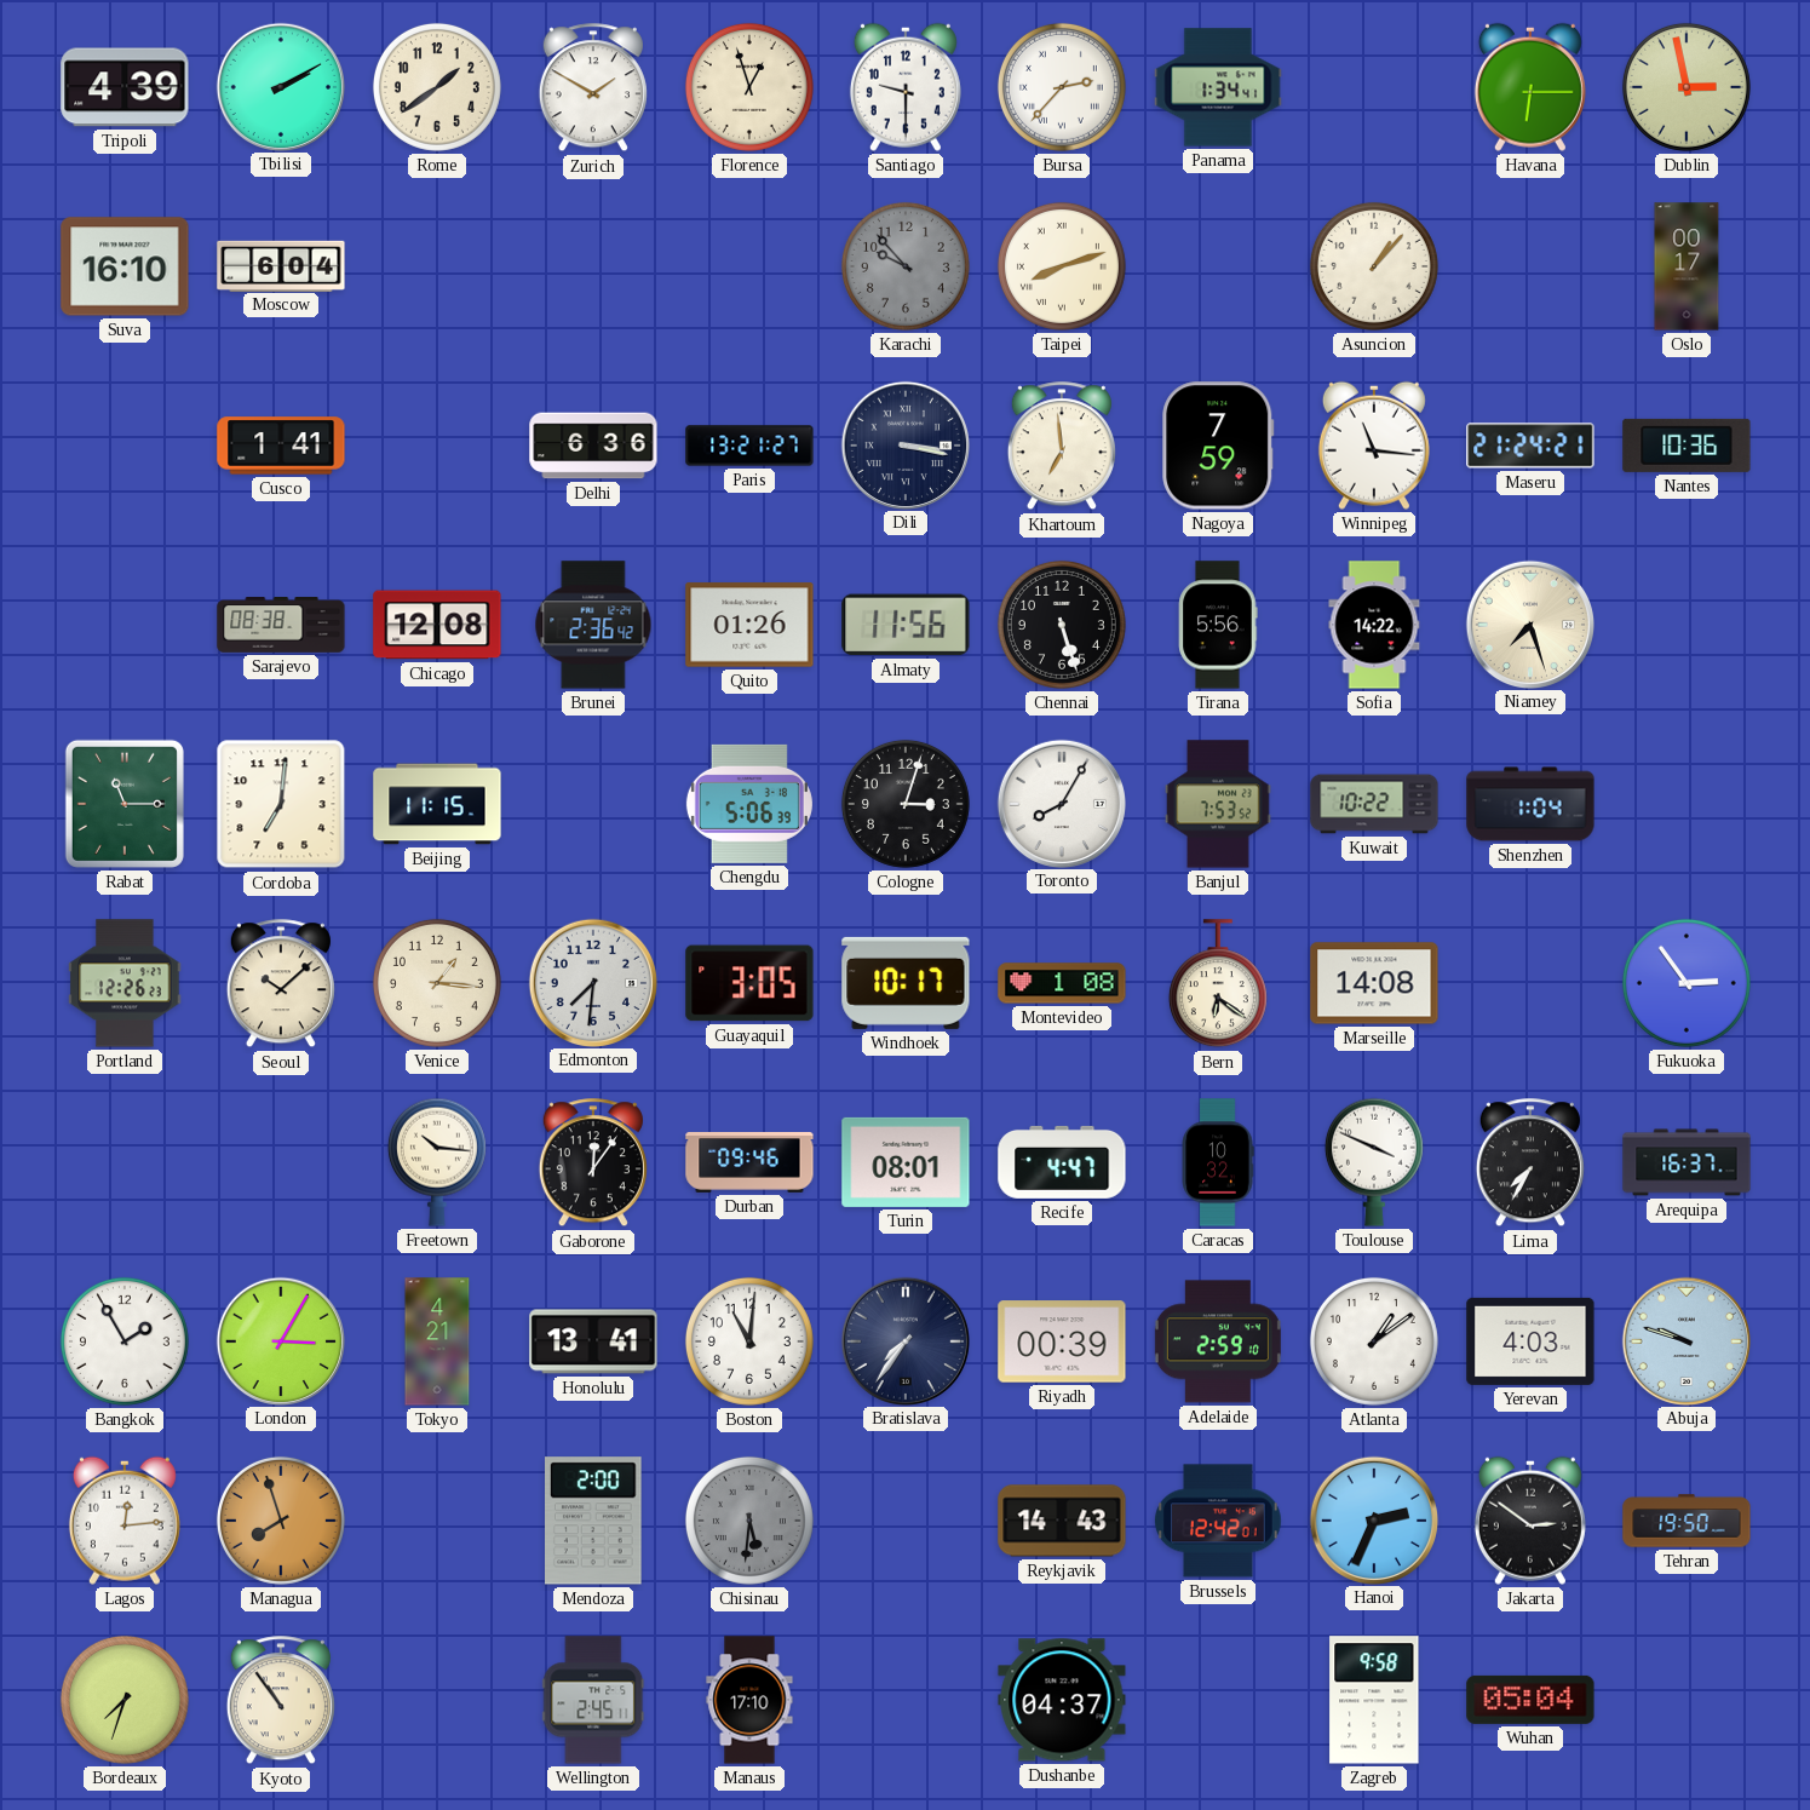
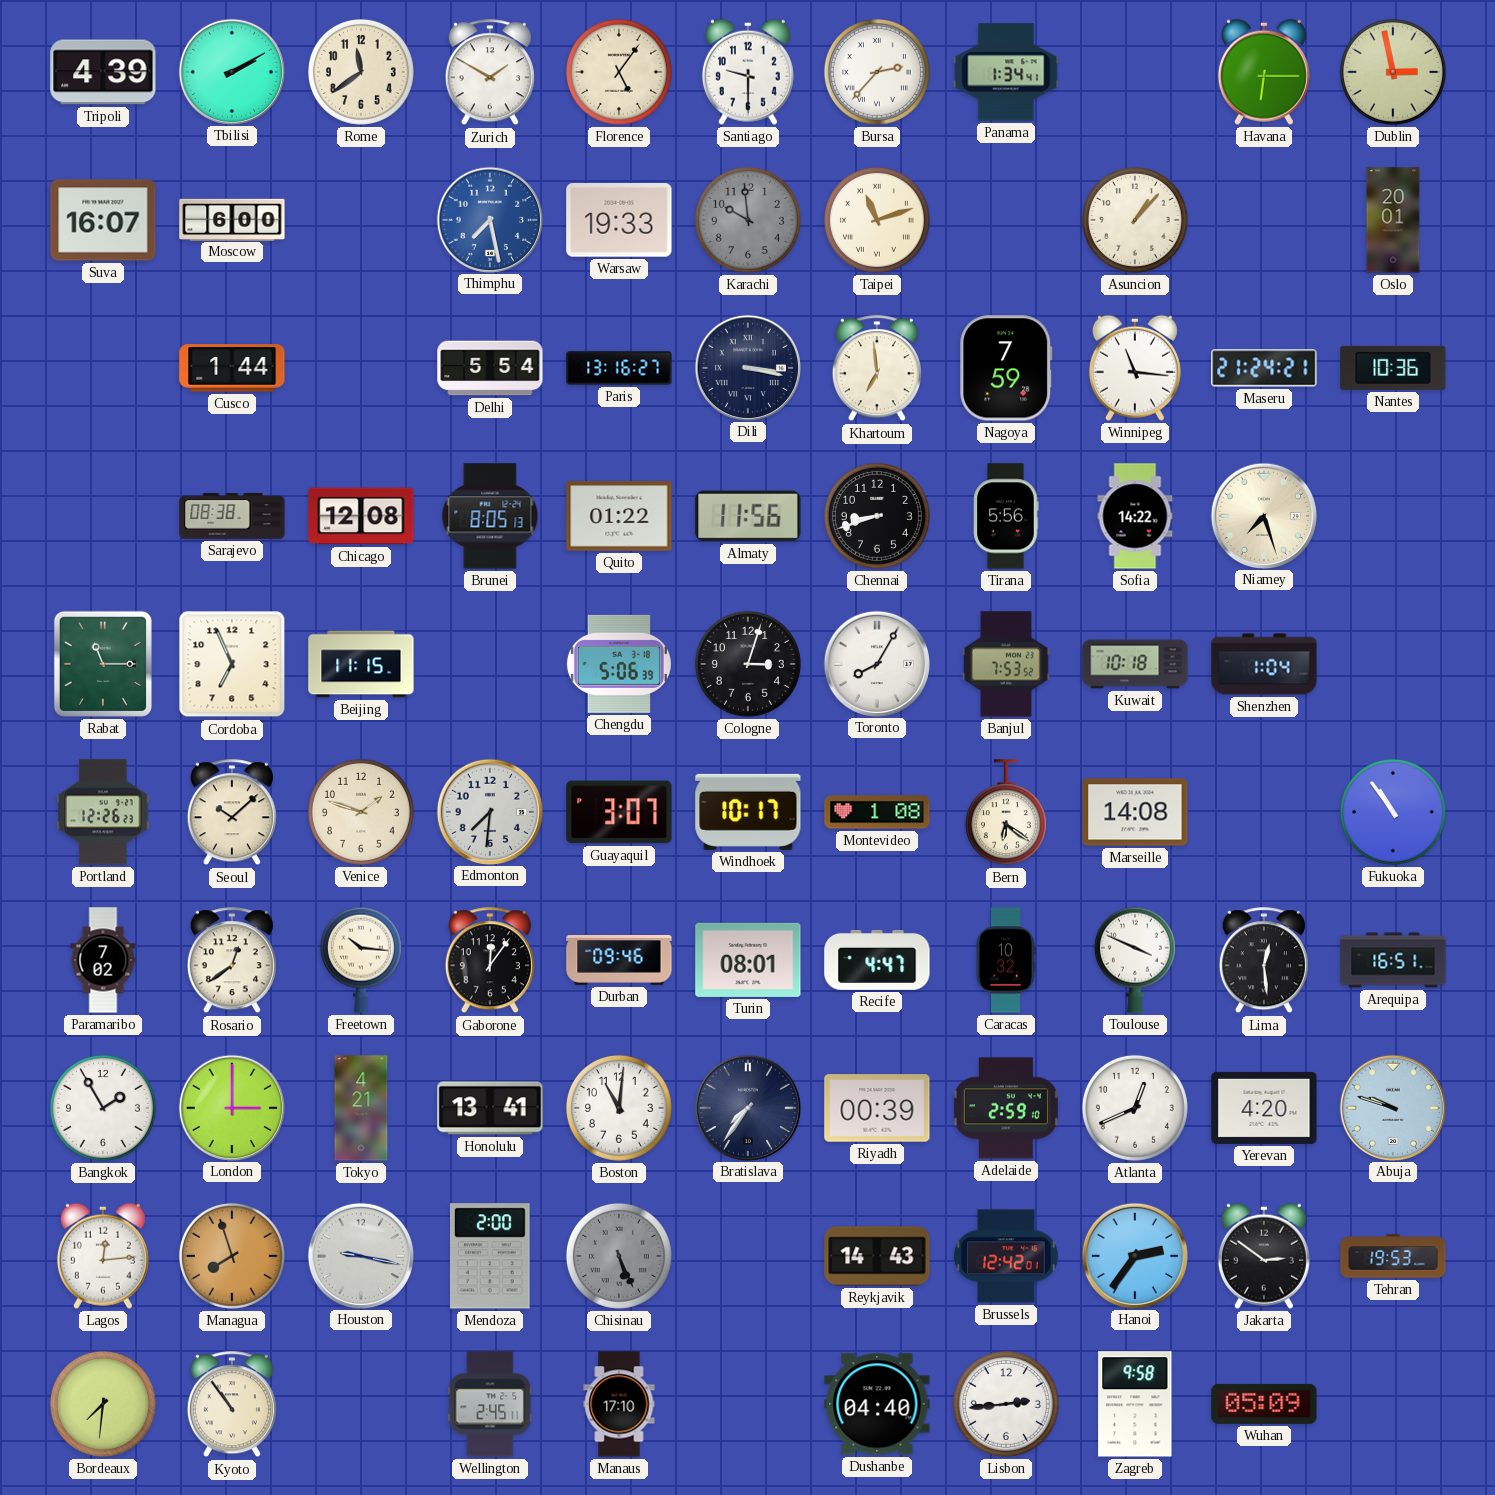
Rome: 1:39 -> 11:39 (361, 72)
Florence: 12:57 -> 5:06 (619, 72)
Suva: 16:10 -> 16:07 (103, 220)
Moscow: 6:04 -> 6:00 (232, 219)
Thimphu: none -> 7:28 (489, 219)
Warsaw: none -> 19:33 (619, 220)
Karachi: 9:53 -> 9:59 (748, 220)
Taipei: 8:12 -> 11:12 (877, 220)
Oslo: 00:17 -> 20:01 (1393, 220)
Cusco: 1:41 -> 1:44 (232, 368)
Delhi: 6:36 -> 5:54 (490, 368)
Paris: 13:21 -> 13:16 (619, 368)
Brunei: 2:36 -> 8:05 (490, 516)
Quito: 01:26 -> 01:22 (619, 516)
Chennai: 5:27 -> 8:42 (877, 516)
Cordoba: 7:01 -> 6:56 (232, 664)
Kuwait: 10:22 -> 10:18 (1135, 664)
Venice: 1:16 -> 1:48 (361, 812)
Guayaquil: 3:05 -> 3:07 (619, 812)
Fukuoka: 2:54 -> 10:54 (1393, 812)
Paramaribo: none -> 7:02 (103, 960)
Rosario: none -> 12:39 (232, 961)
Lima: 7:35 -> 12:29 (1264, 961)
Arequipa: 16:37 -> 16:51 (1393, 960)
London: 3:05 -> 3:00 (231, 1107)
Atlanta: 1:09 -> 12:41 (1135, 1108)
Yerevan: 4:03 -> 4:20 (1264, 1108)
Houston: none -> 9:17 (360, 1255)
Chisinau: 5:31 -> 5:26 (619, 1256)
Hanoi: 2:34 -> 2:36 (1134, 1255)
Tehran: 19:50 -> 19:53 (1393, 1256)
Bordeaux: 7:33 -> 7:31 (103, 1404)
Dushanbe: 04:37 -> 04:40 (877, 1404)
Lisbon: none -> 2:44 (1006, 1404)
Wuhan: 05:04 -> 05:09 (1264, 1404)
